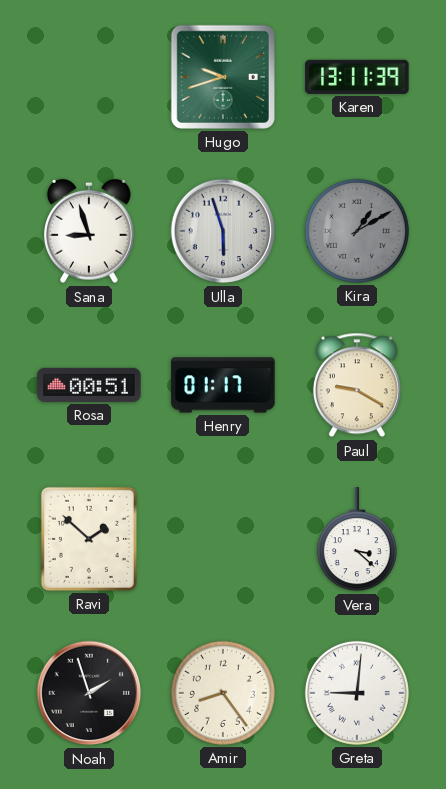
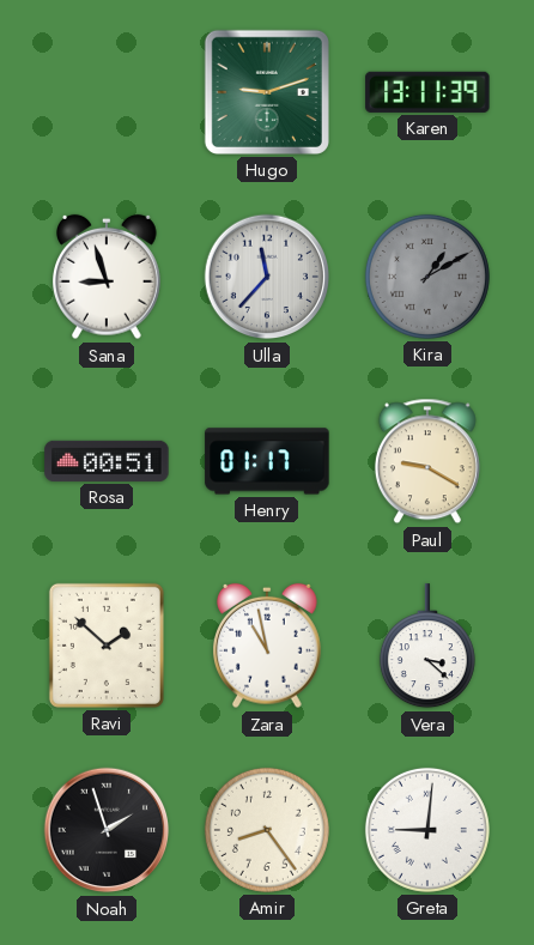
Hugo: 9:42 -> 9:12 (267, 92)
Ulla: 5:57 -> 11:37 (267, 277)
Zara: none -> 10:58 (268, 646)
